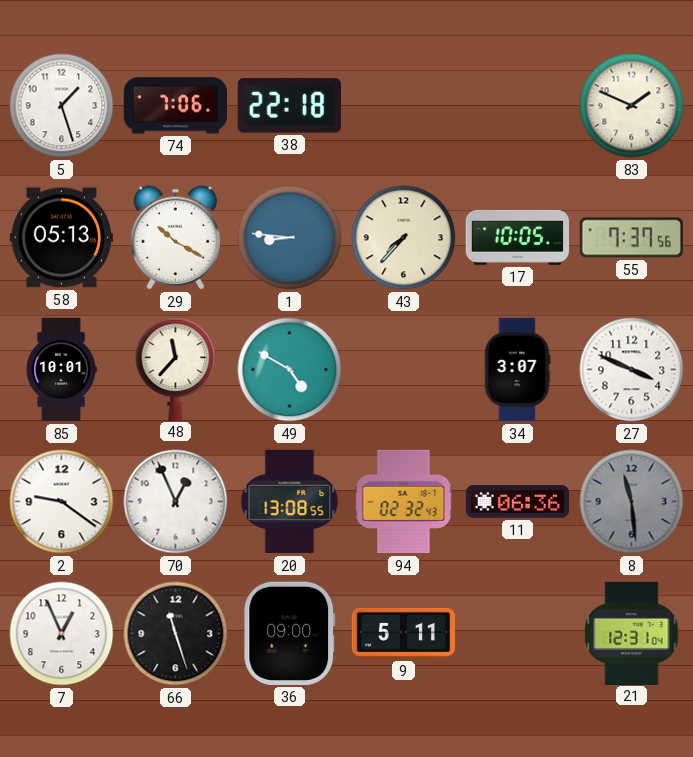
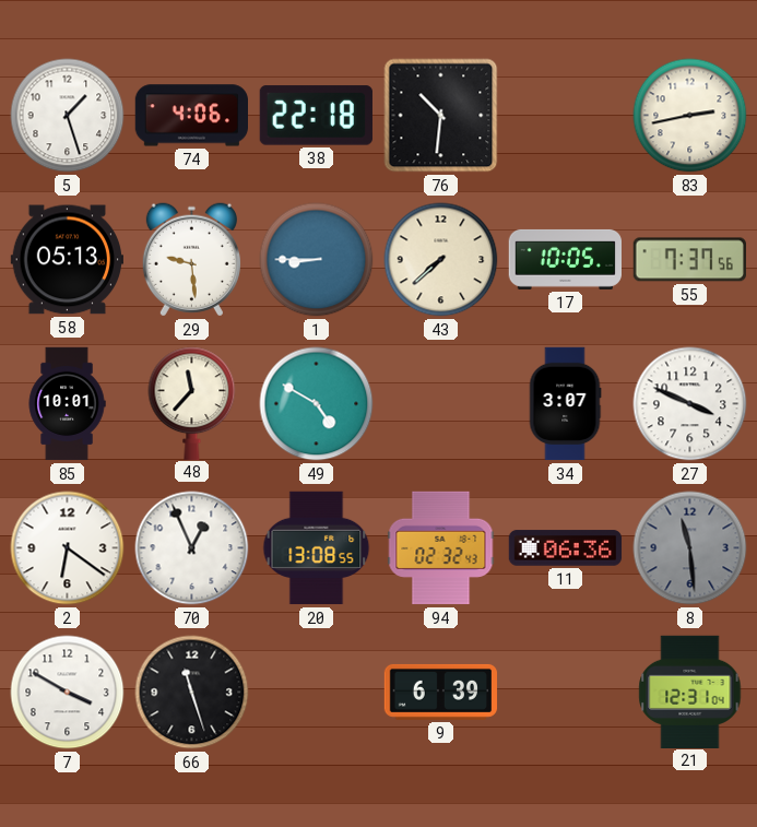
74: 7:06 -> 4:06 (191, 116)
76: none -> 10:31 (441, 116)
83: 1:49 -> 2:43 (690, 116)
29: 10:20 -> 9:29 (191, 260)
1: 8:46 -> 8:45 (317, 260)
43: 7:37 -> 7:38 (441, 260)
2: 9:21 -> 6:21 (68, 548)
7: 12:56 -> 3:50 (68, 693)
36: 09:00 -> none (290, 633)
9: 5:11 -> 6:39 (441, 692)
